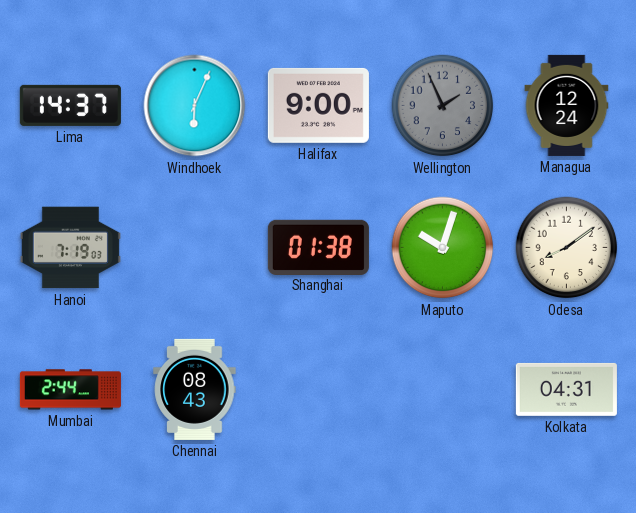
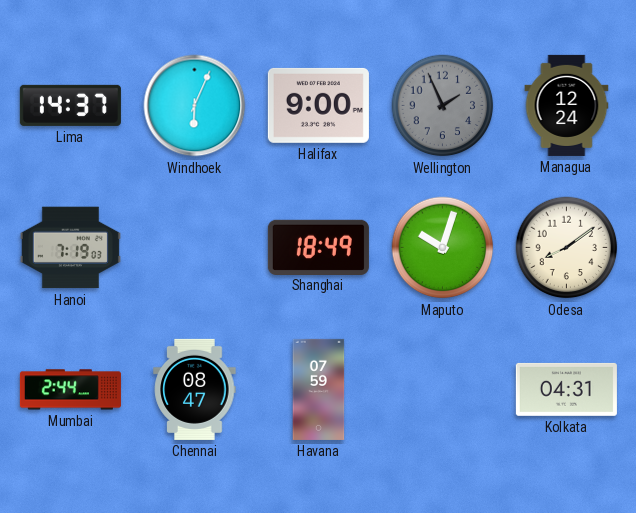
Shanghai: 01:38 -> 18:49 (318, 247)
Chennai: 08:43 -> 08:47 (195, 389)
Havana: none -> 07:59 (319, 389)
